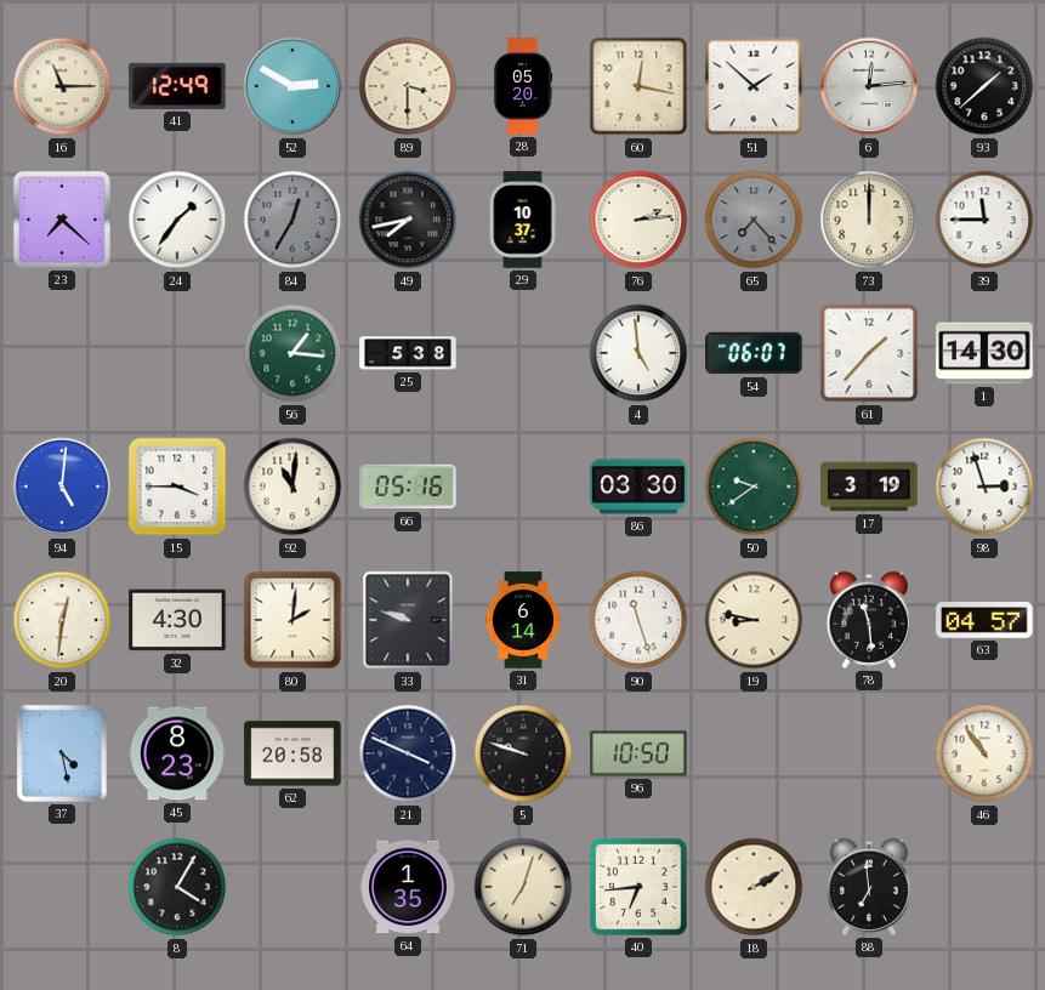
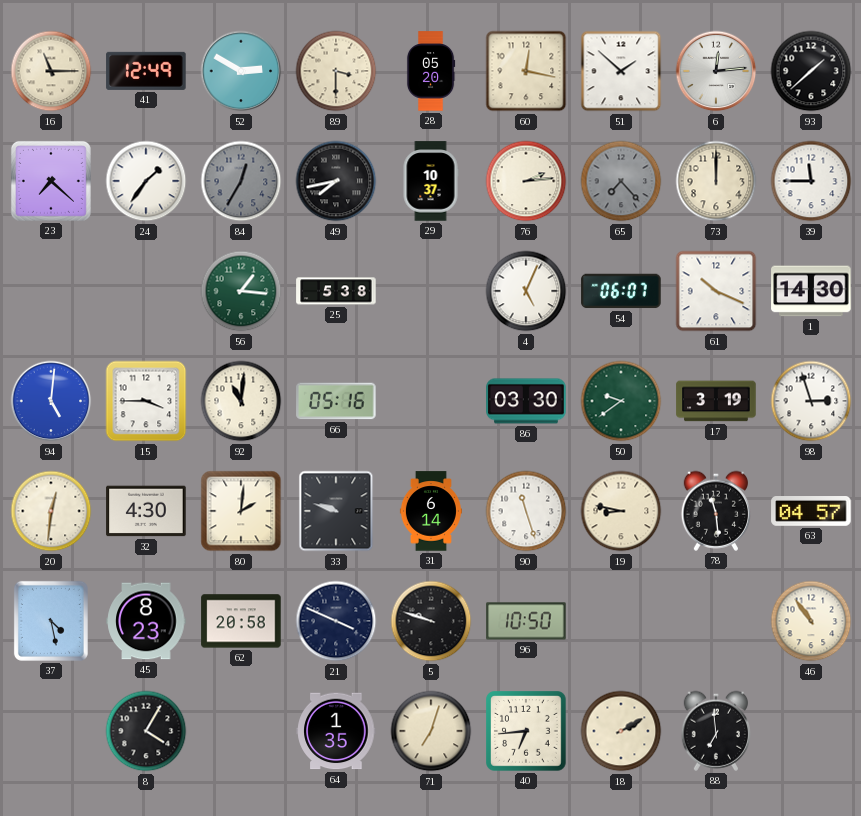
4: 4:59 -> 5:04 (526, 291)
61: 1:37 -> 10:19 (716, 291)
